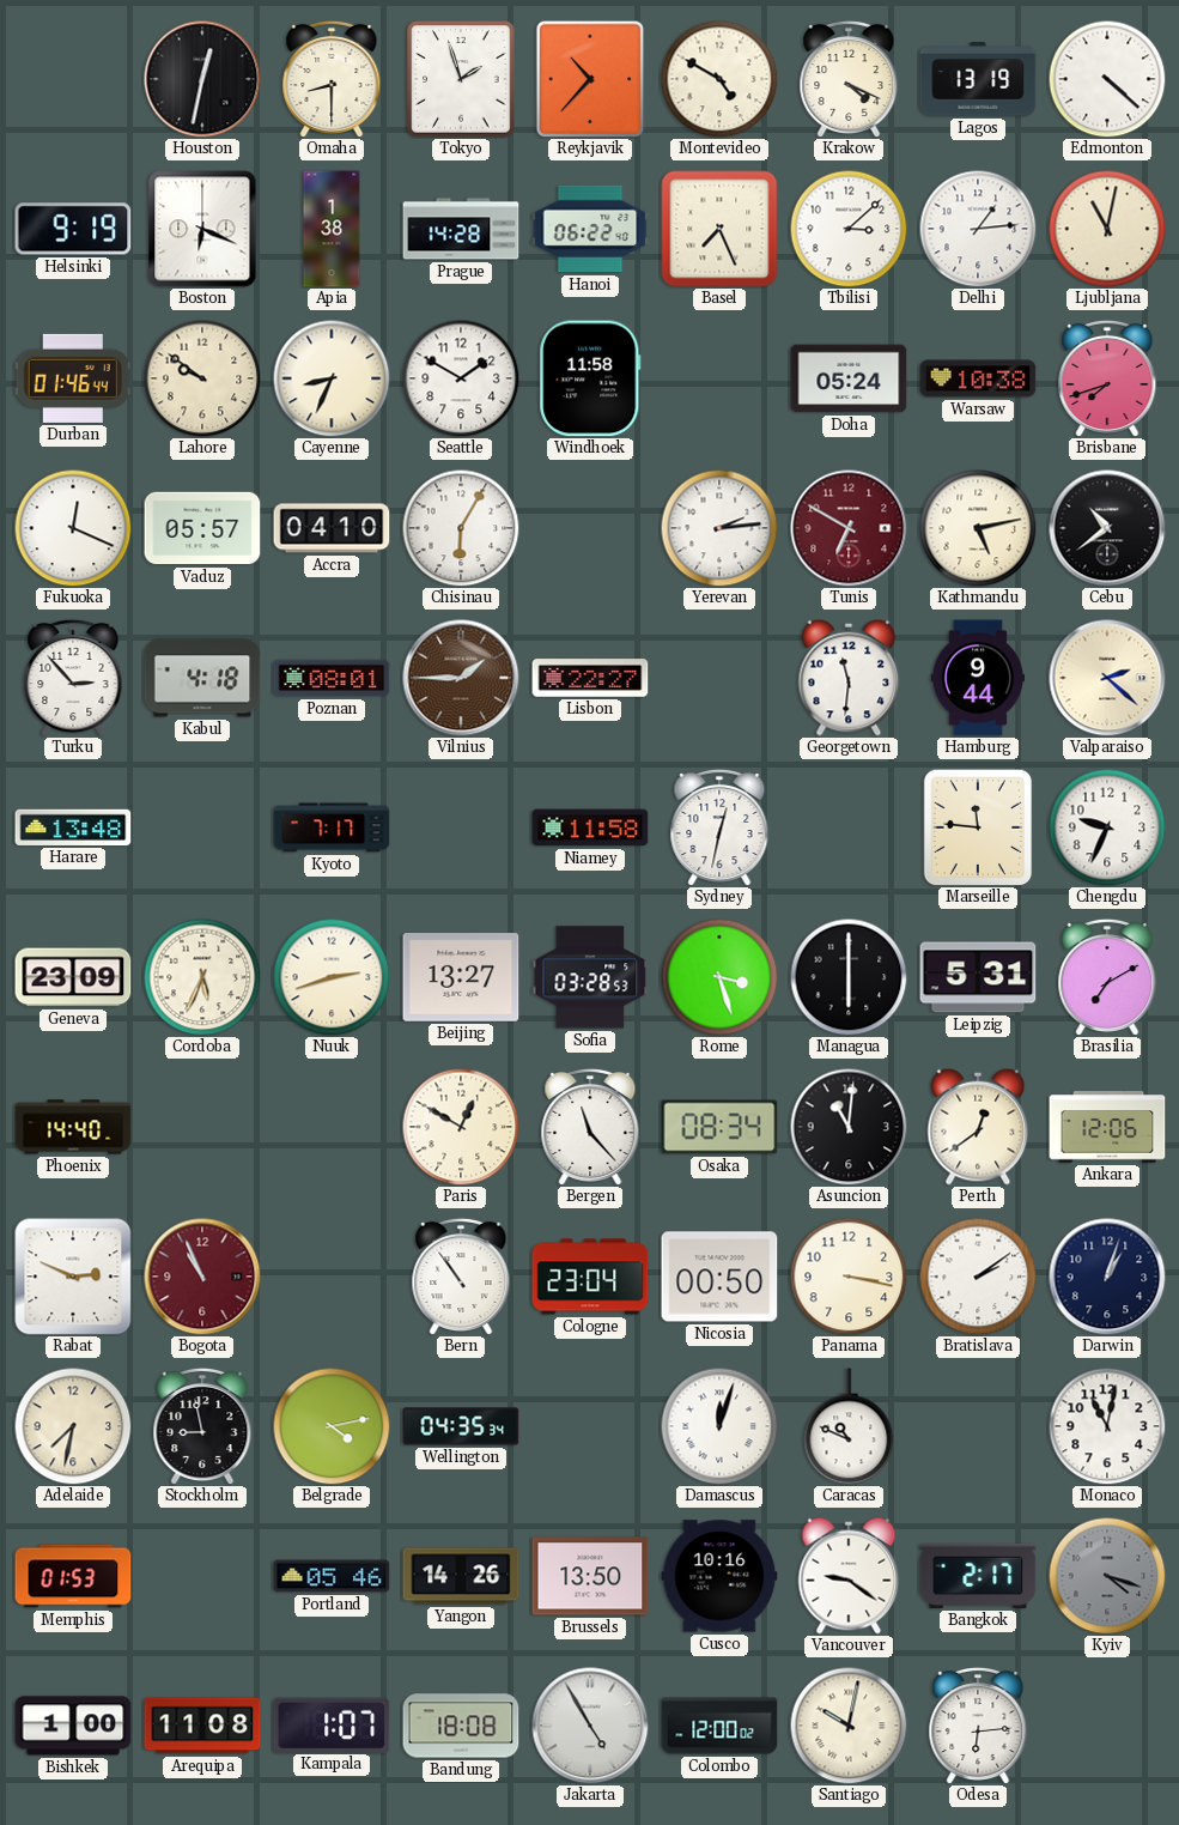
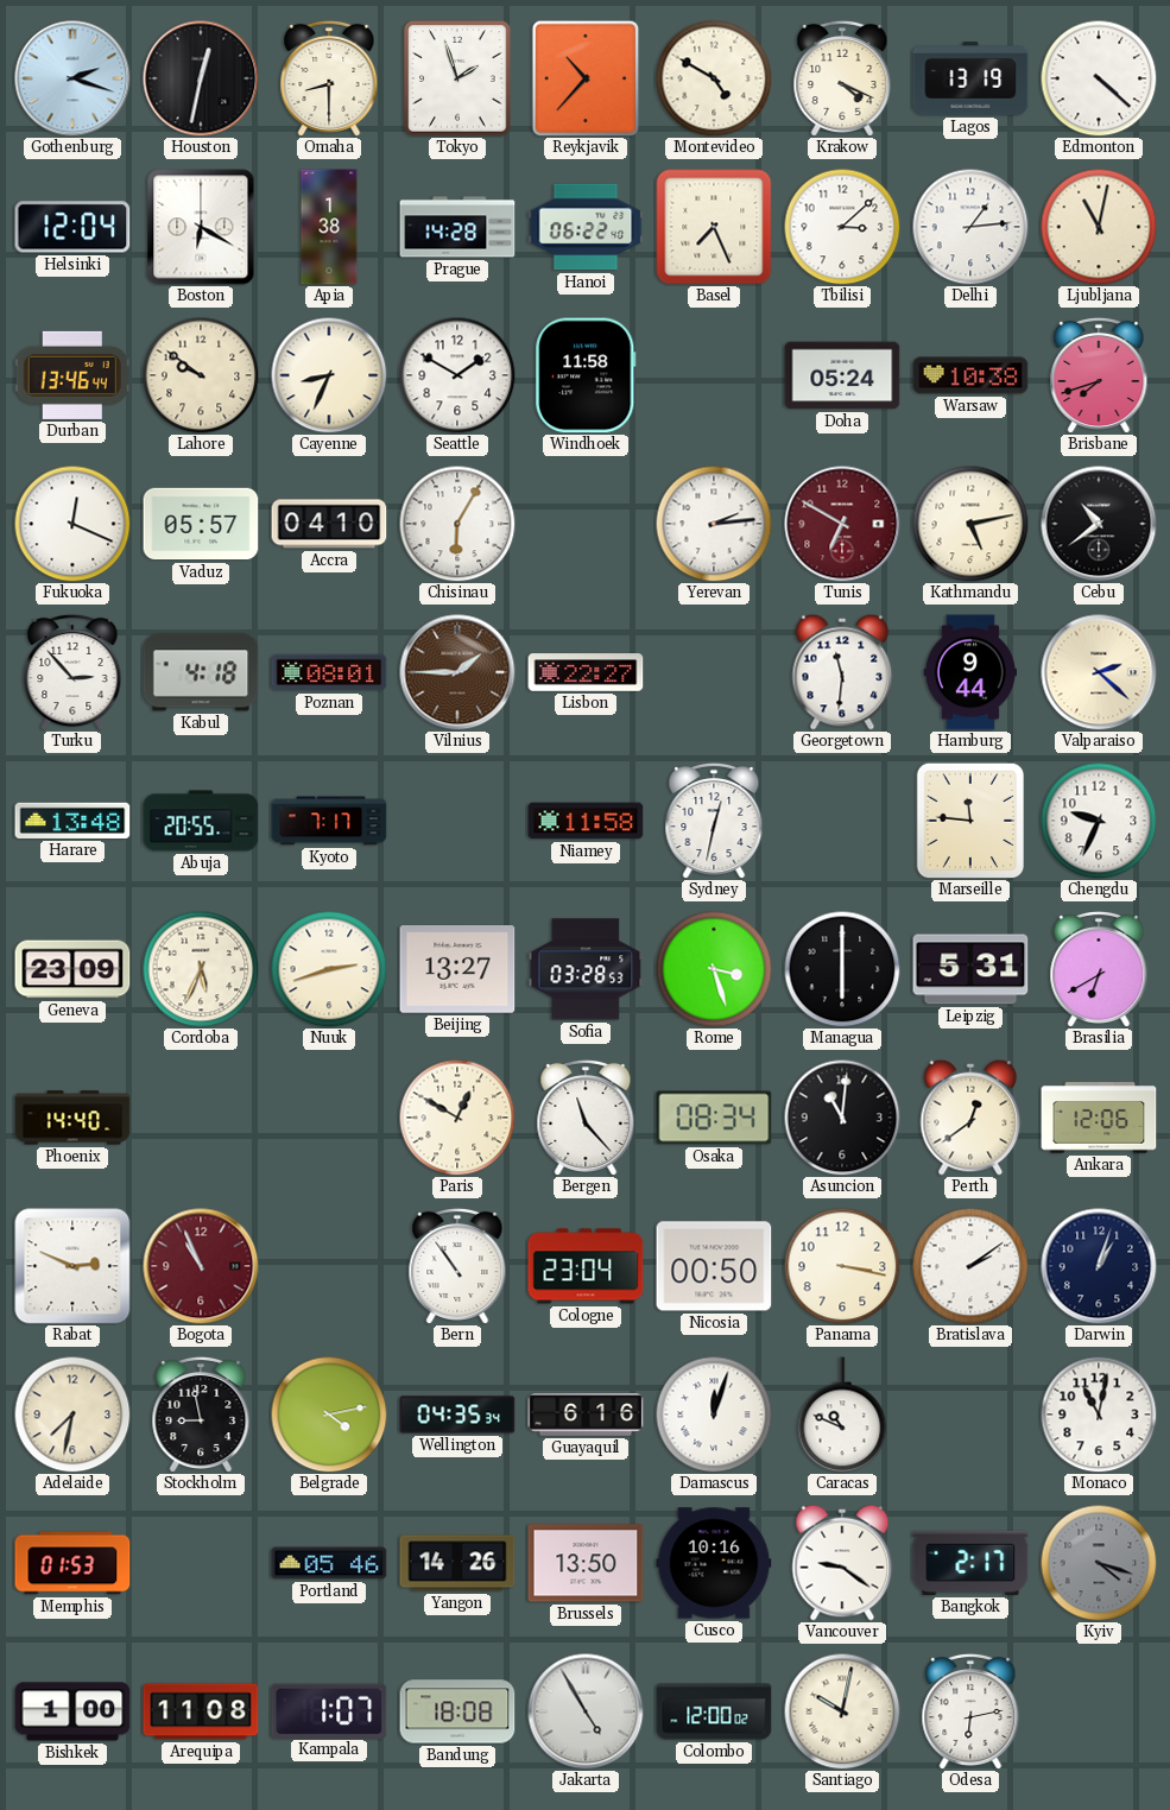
Gothenburg: none -> 2:18 (72, 78)
Helsinki: 9:19 -> 12:04 (72, 227)
Boston: 6:19 -> 6:20 (201, 227)
Durban: 01:46 -> 13:46 (72, 375)
Abuja: none -> 20:55 (201, 821)
Brasilia: 7:10 -> 6:40 (1099, 968)
Guayaquil: none -> 6:16 (586, 1415)
Odesa: 6:14 -> 6:13 (970, 1710)
